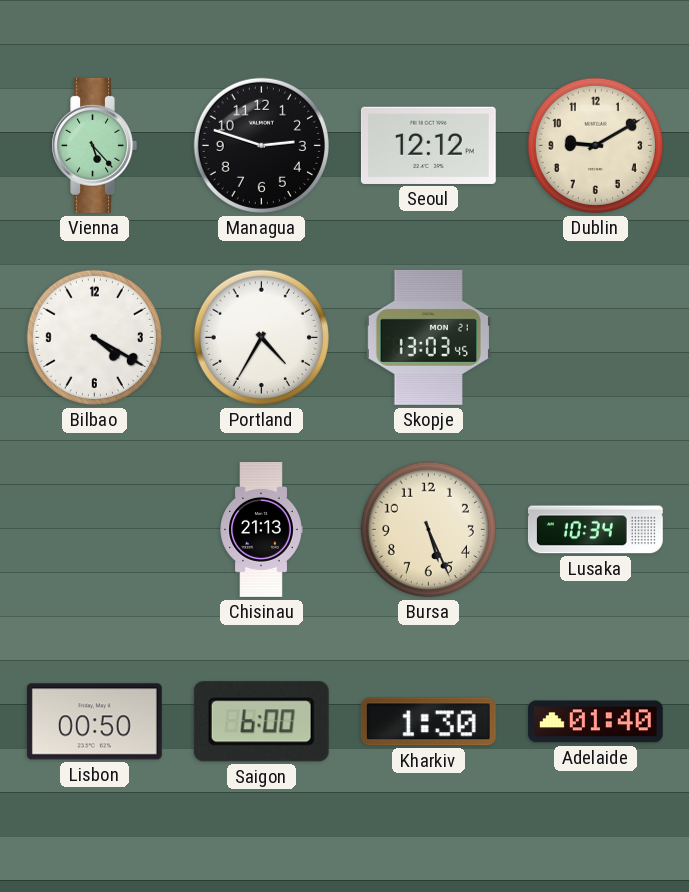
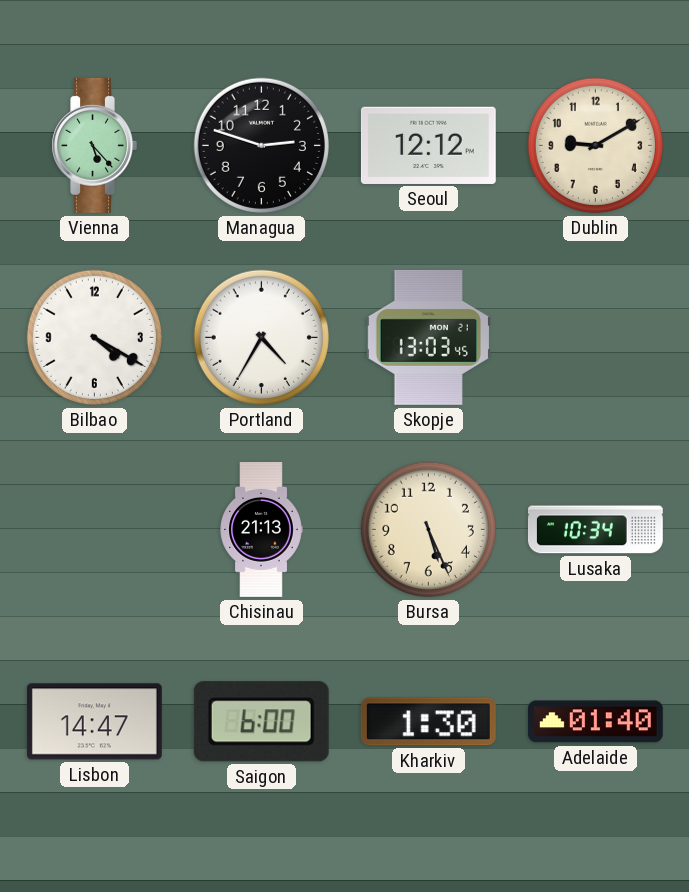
Lisbon: 00:50 -> 14:47 (94, 722)
